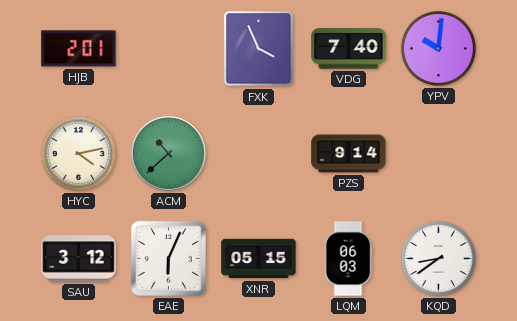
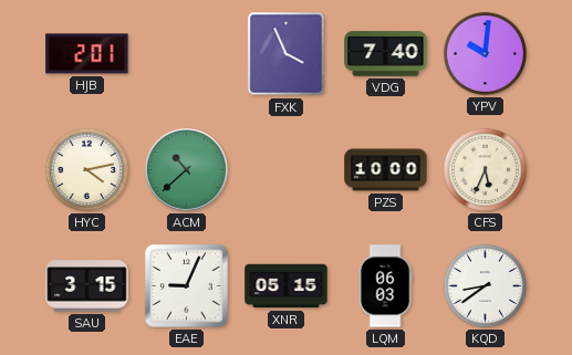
PZS: 9:14 -> 10:00 (386, 170)
CFS: none -> 5:34 (485, 169)
SAU: 3:12 -> 3:15 (87, 286)
EAE: 6:04 -> 9:04 (187, 285)
